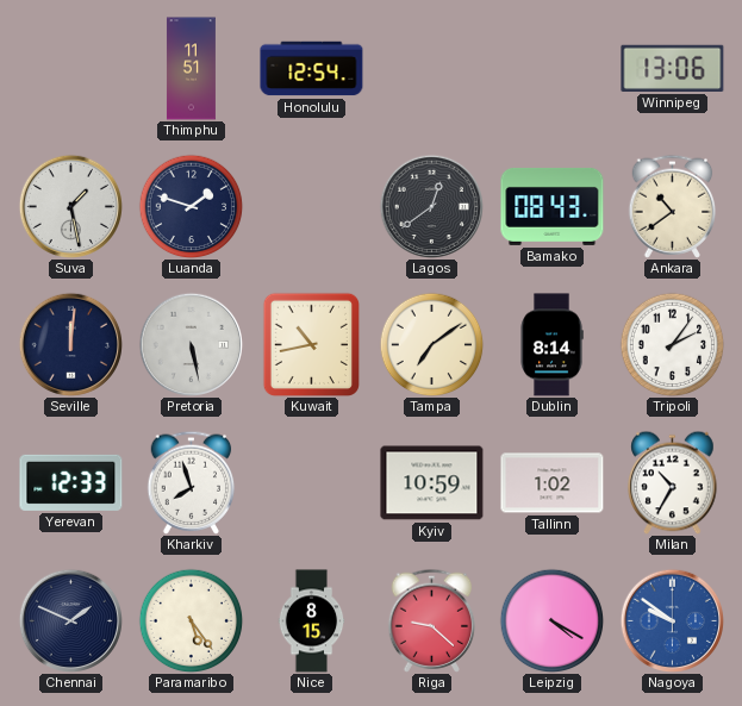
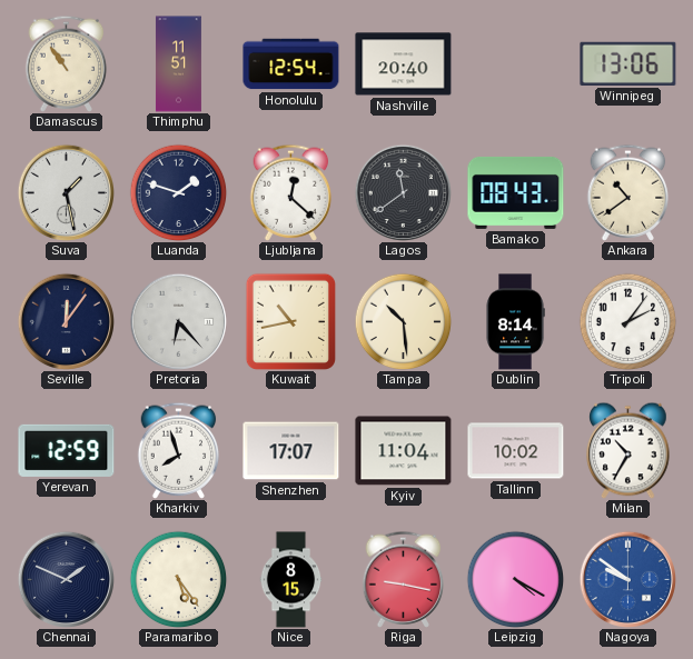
Damascus: none -> 10:54 (67, 63)
Nashville: none -> 20:40 (404, 64)
Ljubljana: none -> 12:22 (291, 192)
Lagos: 12:39 -> 11:39 (403, 192)
Seville: 12:01 -> 12:06 (66, 321)
Pretoria: 5:28 -> 6:23 (178, 321)
Tampa: 7:09 -> 10:29 (403, 321)
Yerevan: 12:33 -> 12:59 (67, 450)
Shenzhen: none -> 17:07 (291, 451)
Kyiv: 10:59 -> 11:04 (404, 451)
Tallinn: 1:02 -> 10:02 (516, 451)
Riga: 9:22 -> 9:17 (404, 579)
